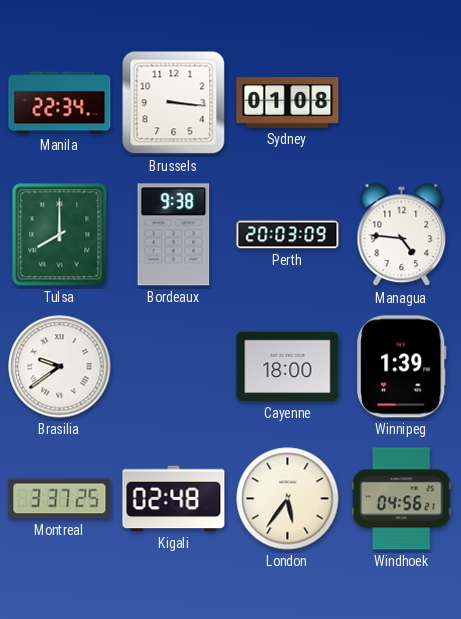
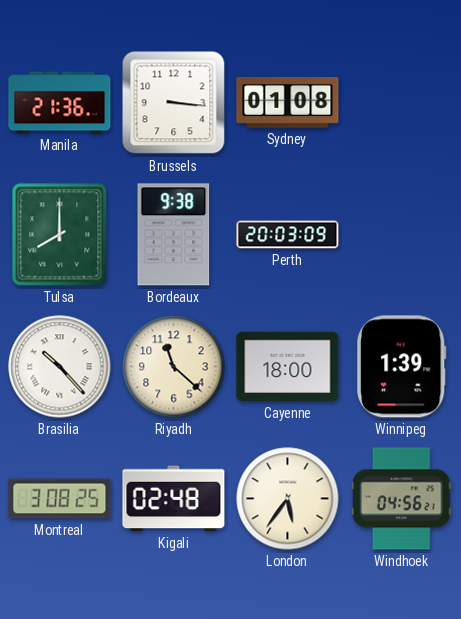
Manila: 22:34 -> 21:36 (60, 103)
Managua: 4:46 -> none (402, 235)
Brasilia: 9:39 -> 10:23 (60, 367)
Riyadh: none -> 11:22 (174, 367)
Montreal: 3:37 -> 3:08 (60, 499)
